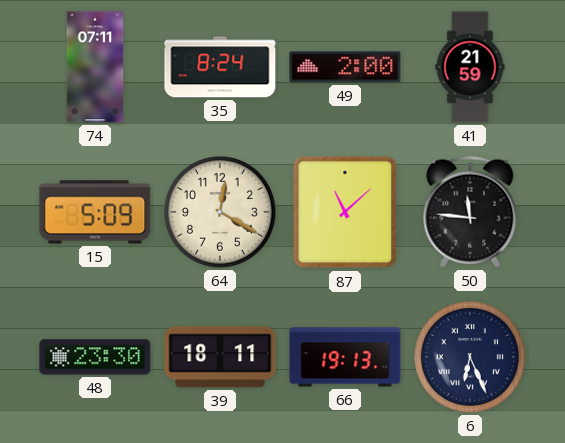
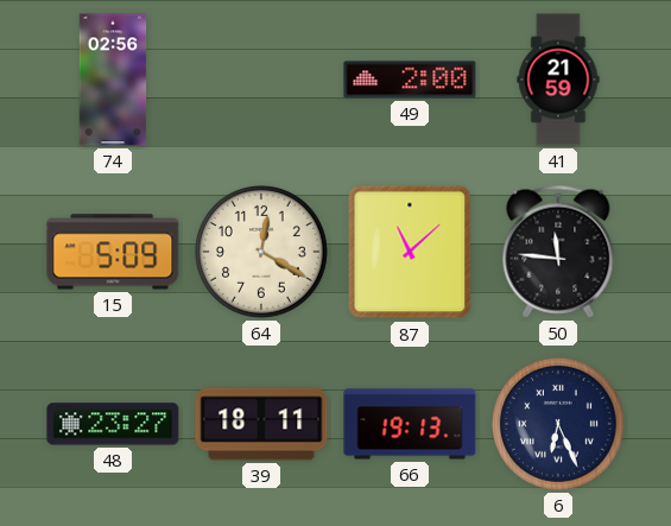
74: 07:11 -> 02:56 (113, 80)
35: 8:24 -> none (220, 67)
48: 23:30 -> 23:27 (113, 424)
